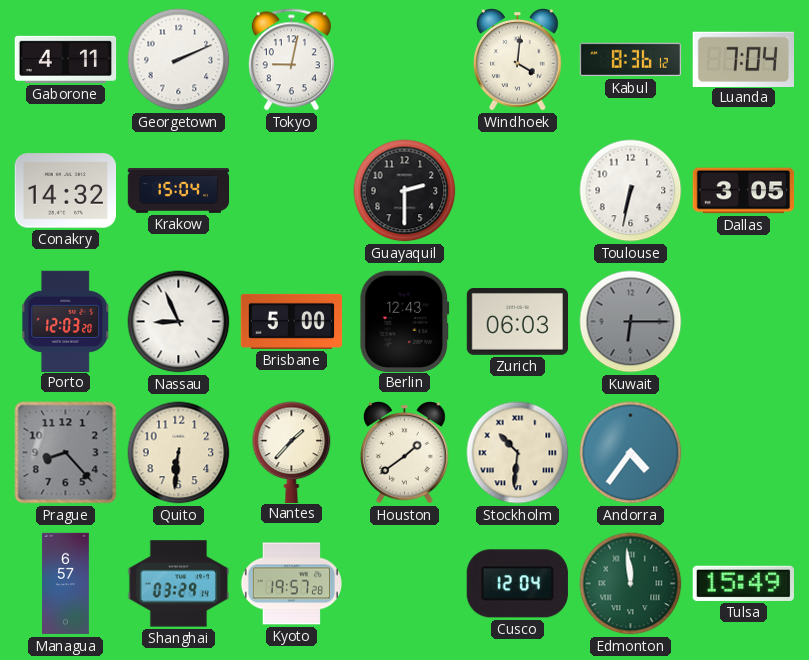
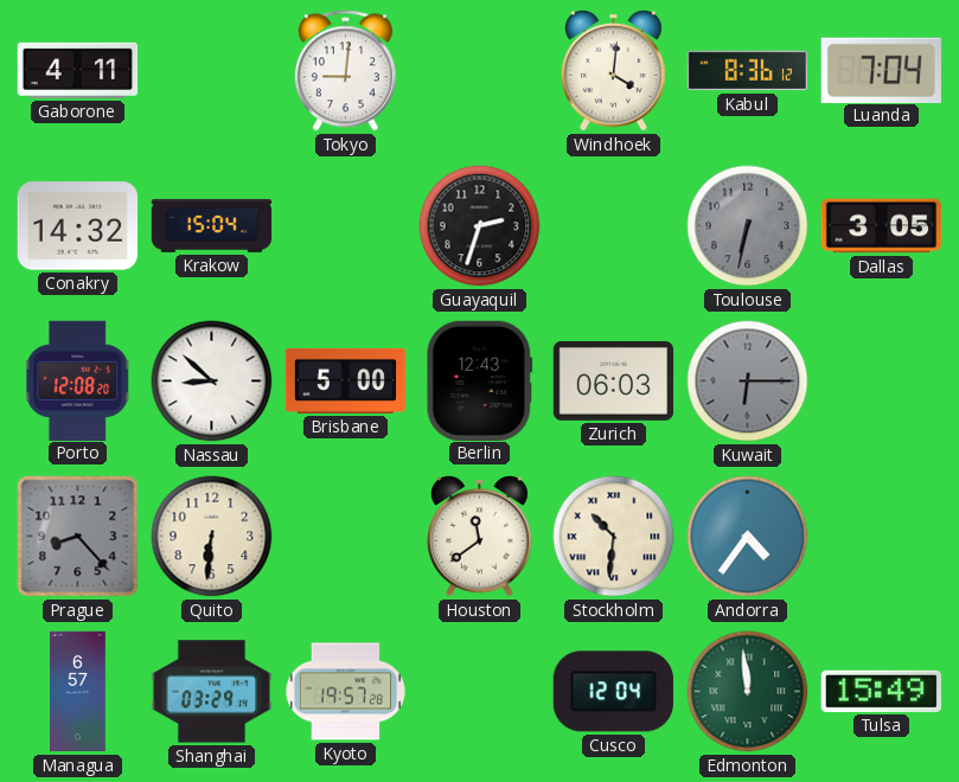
Georgetown: 2:11 -> none (179, 60)
Tokyo: 9:02 -> 9:01 (345, 71)
Guayaquil: 2:30 -> 2:33 (480, 226)
Toulouse dial: white -> grey (748, 226)
Porto: 12:03 -> 12:08 (78, 380)
Nassau: 8:56 -> 8:52 (212, 382)
Nantes: 1:37 -> none (292, 452)
Houston: 1:39 -> 11:39 (480, 537)
